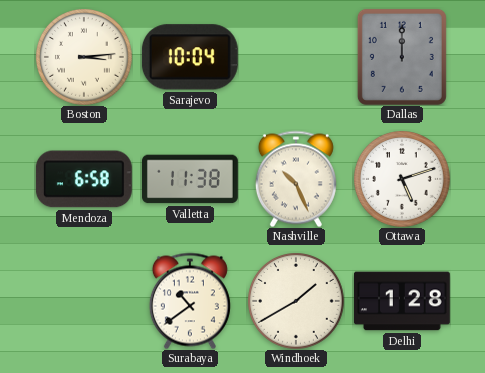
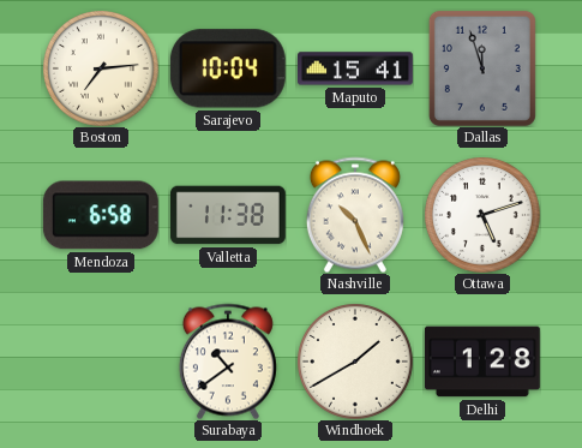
Boston: 3:14 -> 7:14 (101, 68)
Maputo: none -> 15:41 (356, 68)
Dallas: 12:00 -> 11:57 (482, 68)
